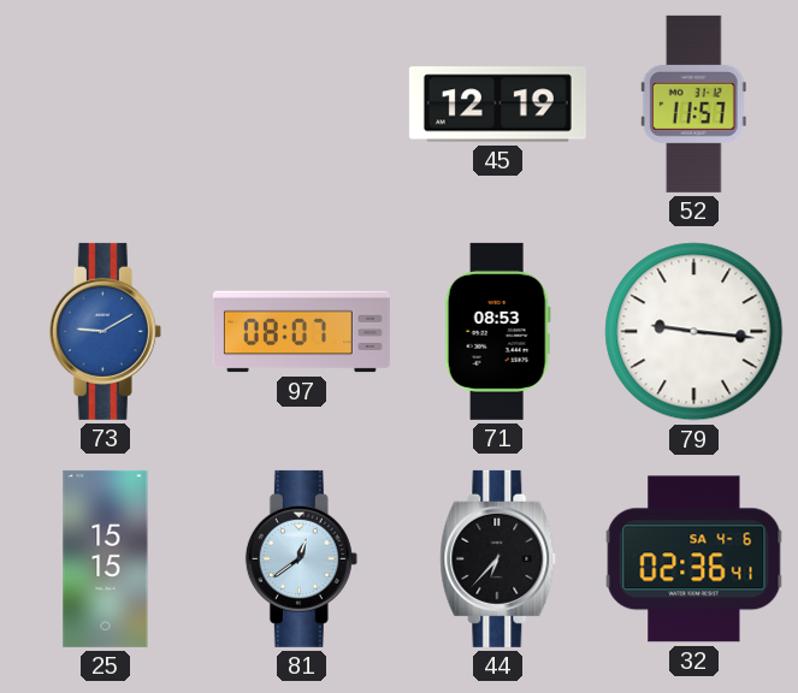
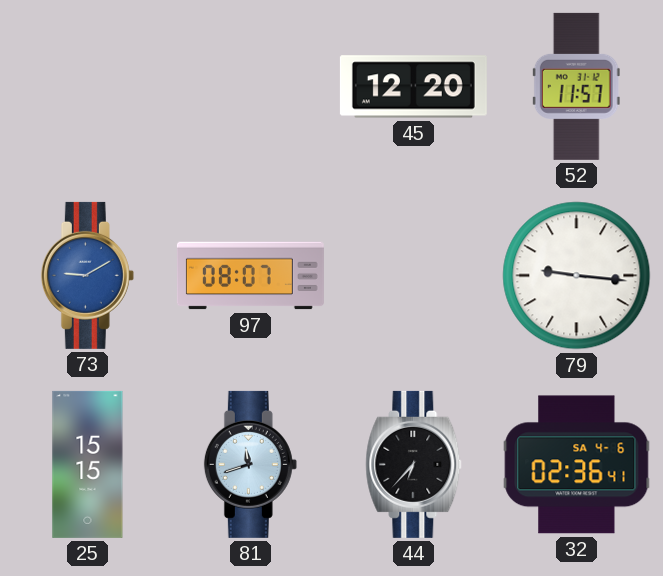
45: 12:19 -> 12:20 (413, 87)
71: 08:53 -> none (497, 331)
81: 12:39 -> 11:42 (250, 464)
